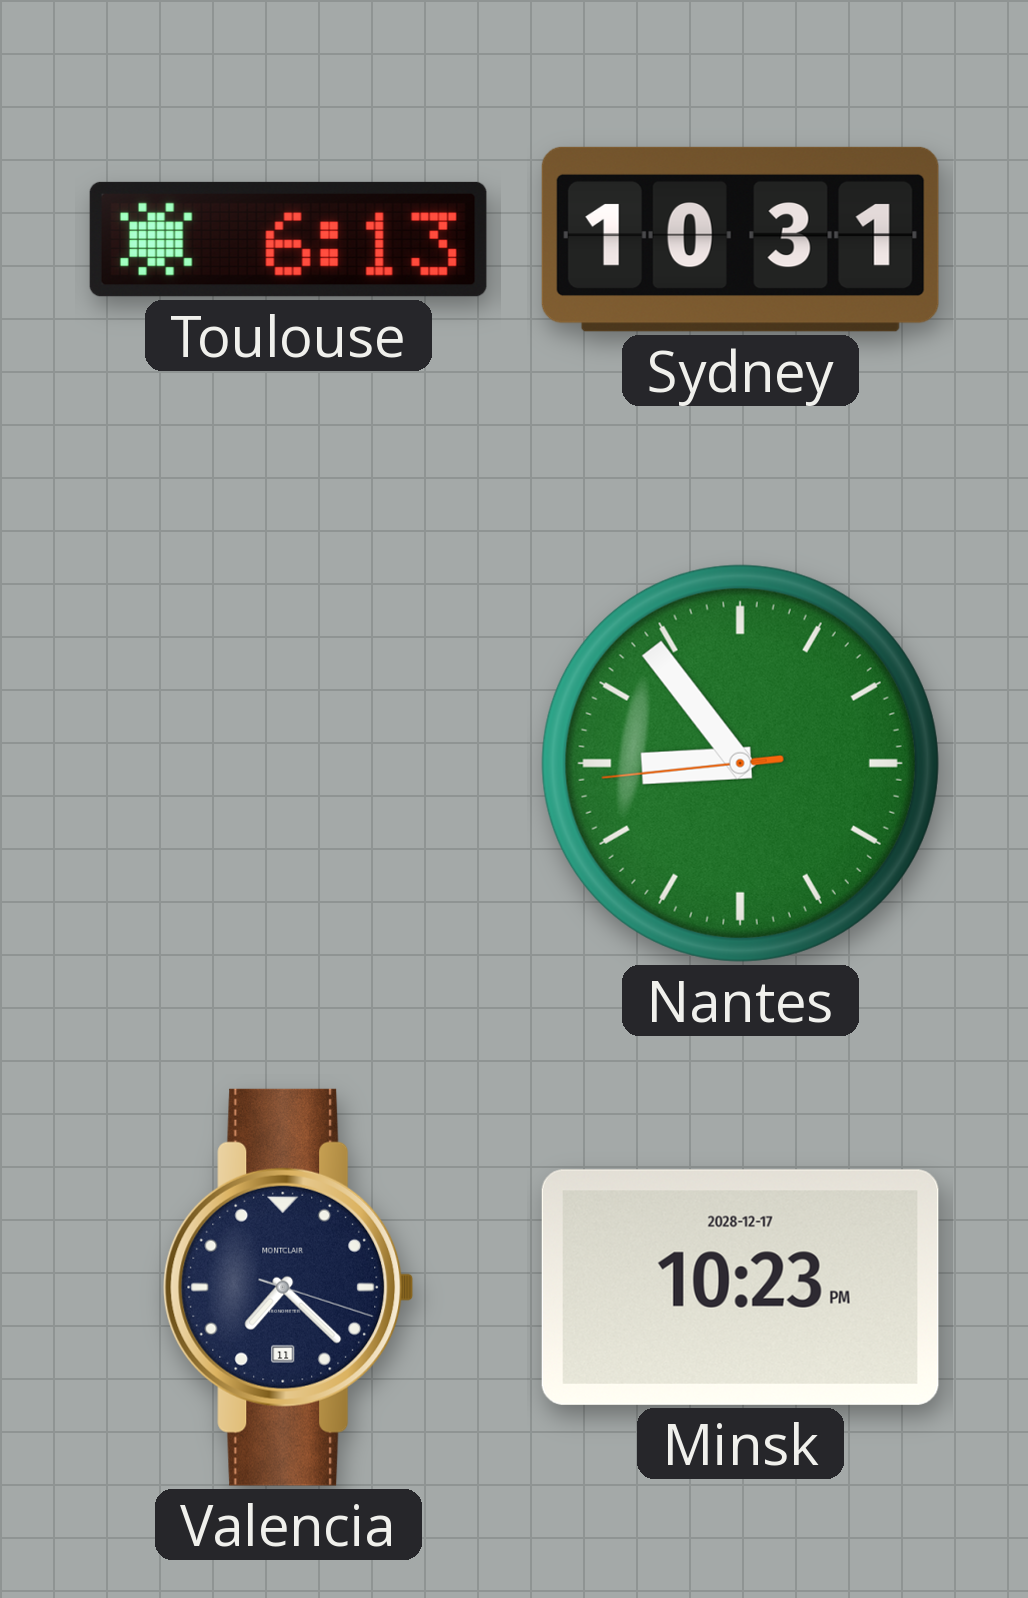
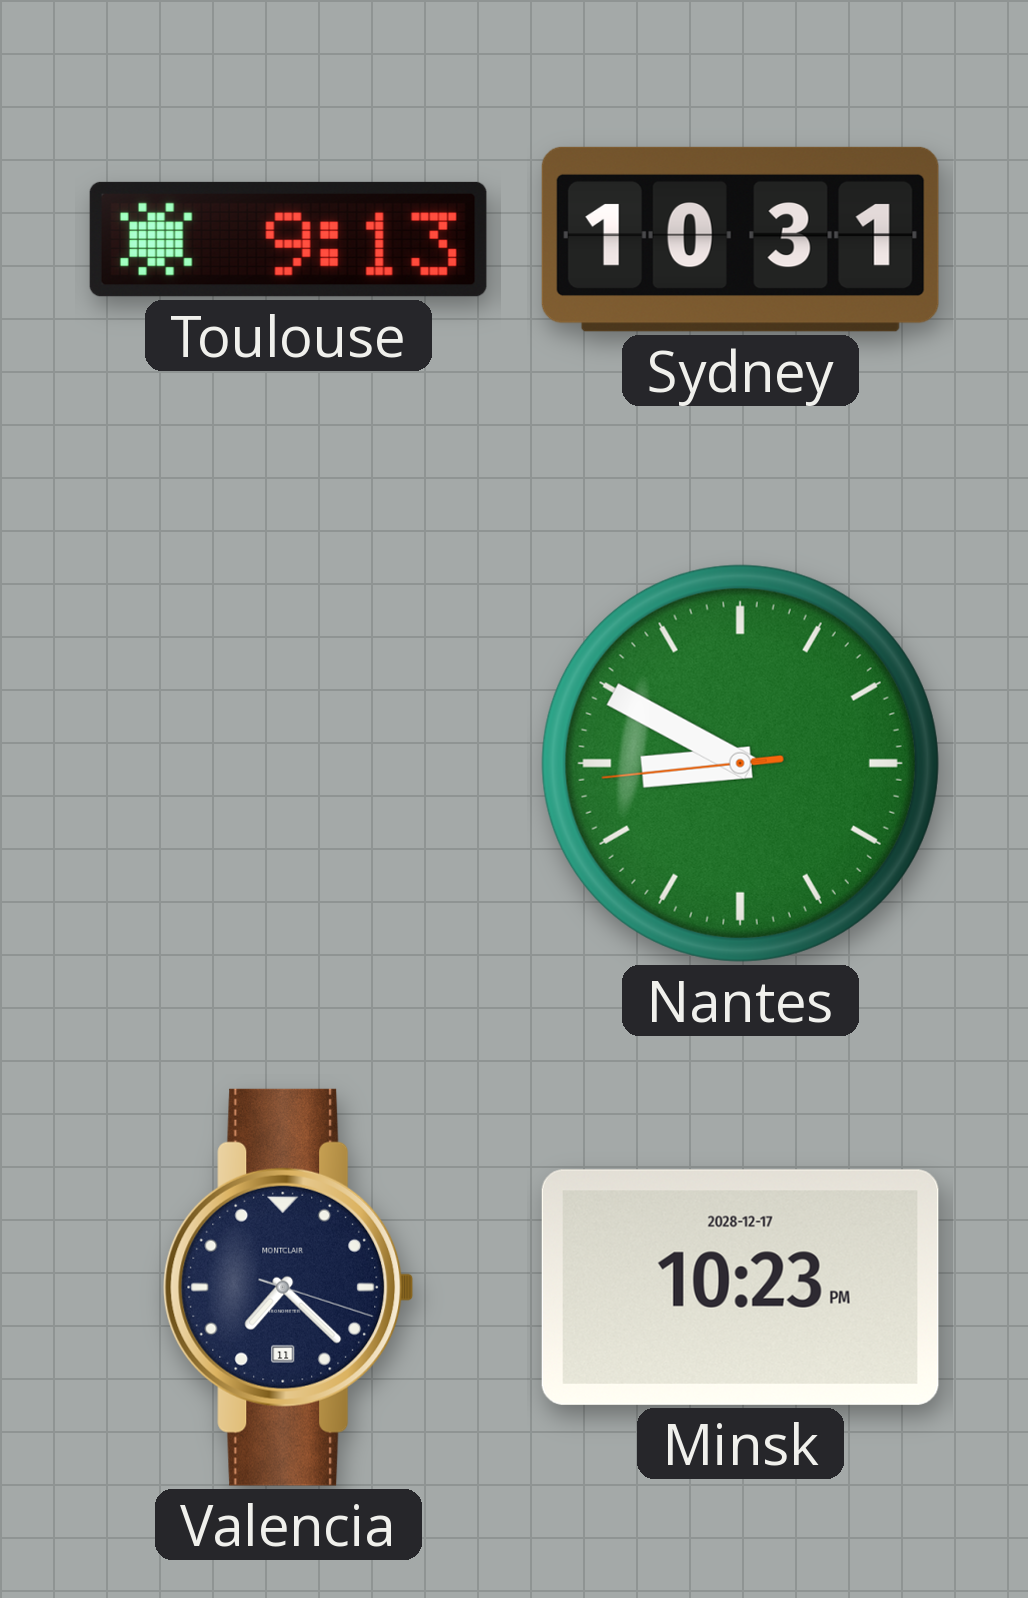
Toulouse: 6:13 -> 9:13 (288, 239)
Nantes: 8:53 -> 8:49 (740, 763)
